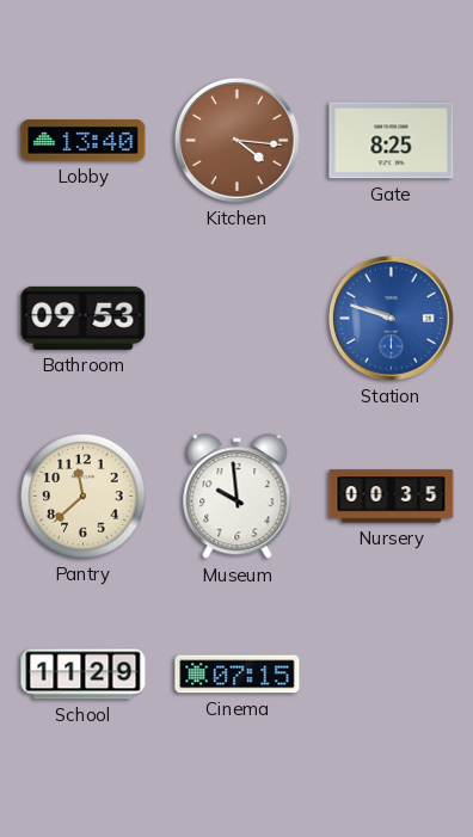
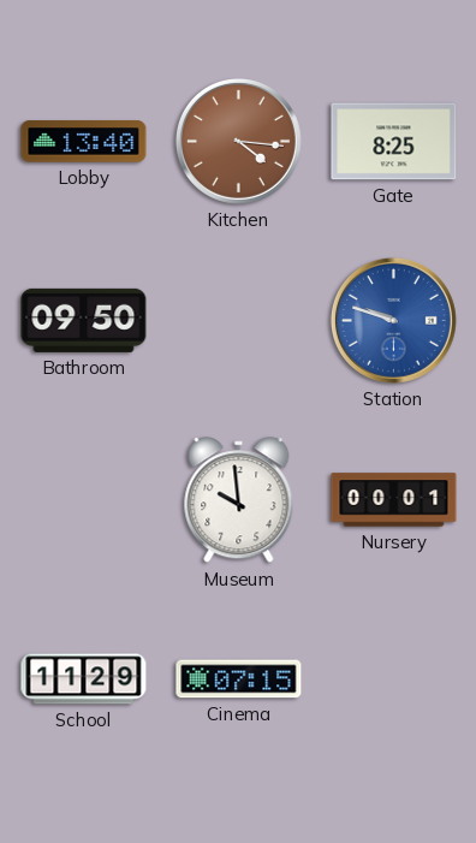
Bathroom: 09:53 -> 09:50 (84, 320)
Pantry: 11:38 -> none (84, 497)
Nursery: 00:35 -> 00:01 (394, 500)
